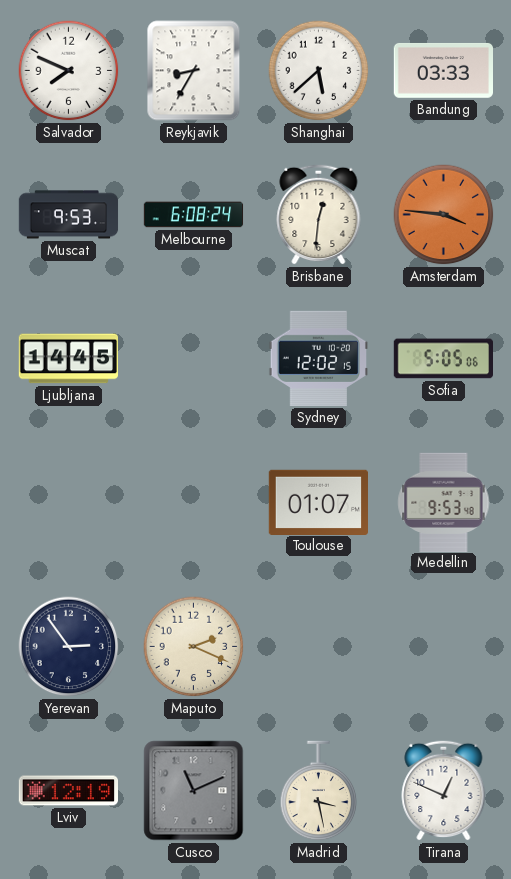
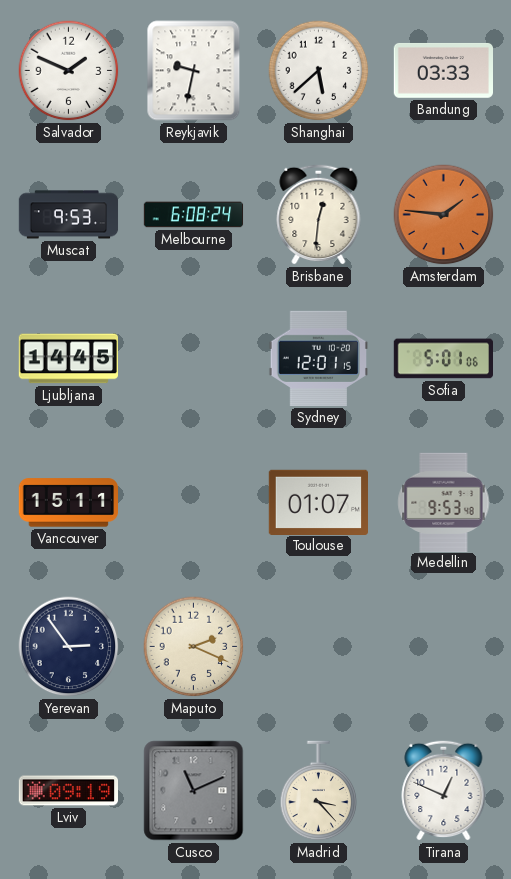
Salvador: 7:49 -> 1:49 (69, 71)
Reykjavik: 8:35 -> 9:32 (194, 71)
Amsterdam: 3:46 -> 1:46 (444, 215)
Sydney: 12:02 -> 12:01 (318, 358)
Sofia: 5:05 -> 5:01 (443, 359)
Vancouver: none -> 15:11 (68, 503)
Lviv: 12:19 -> 09:19 (68, 791)
Madrid: 3:28 -> 3:23 (319, 791)
